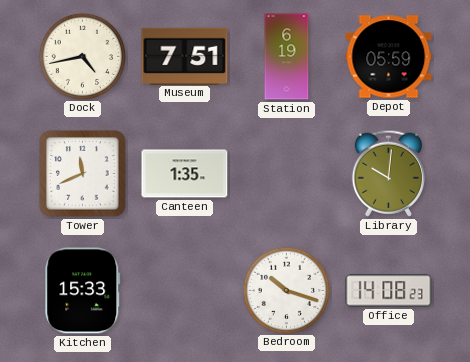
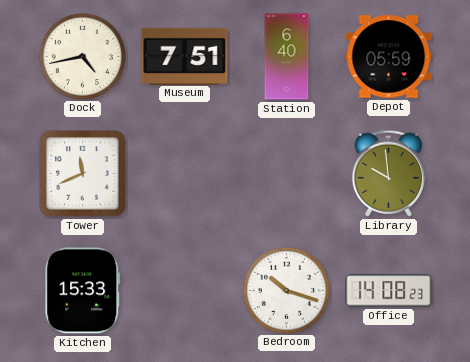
Station: 6:19 -> 6:40 (287, 57)
Canteen: 1:35 -> none (185, 174)
Library: 10:01 -> 9:59 (388, 173)
